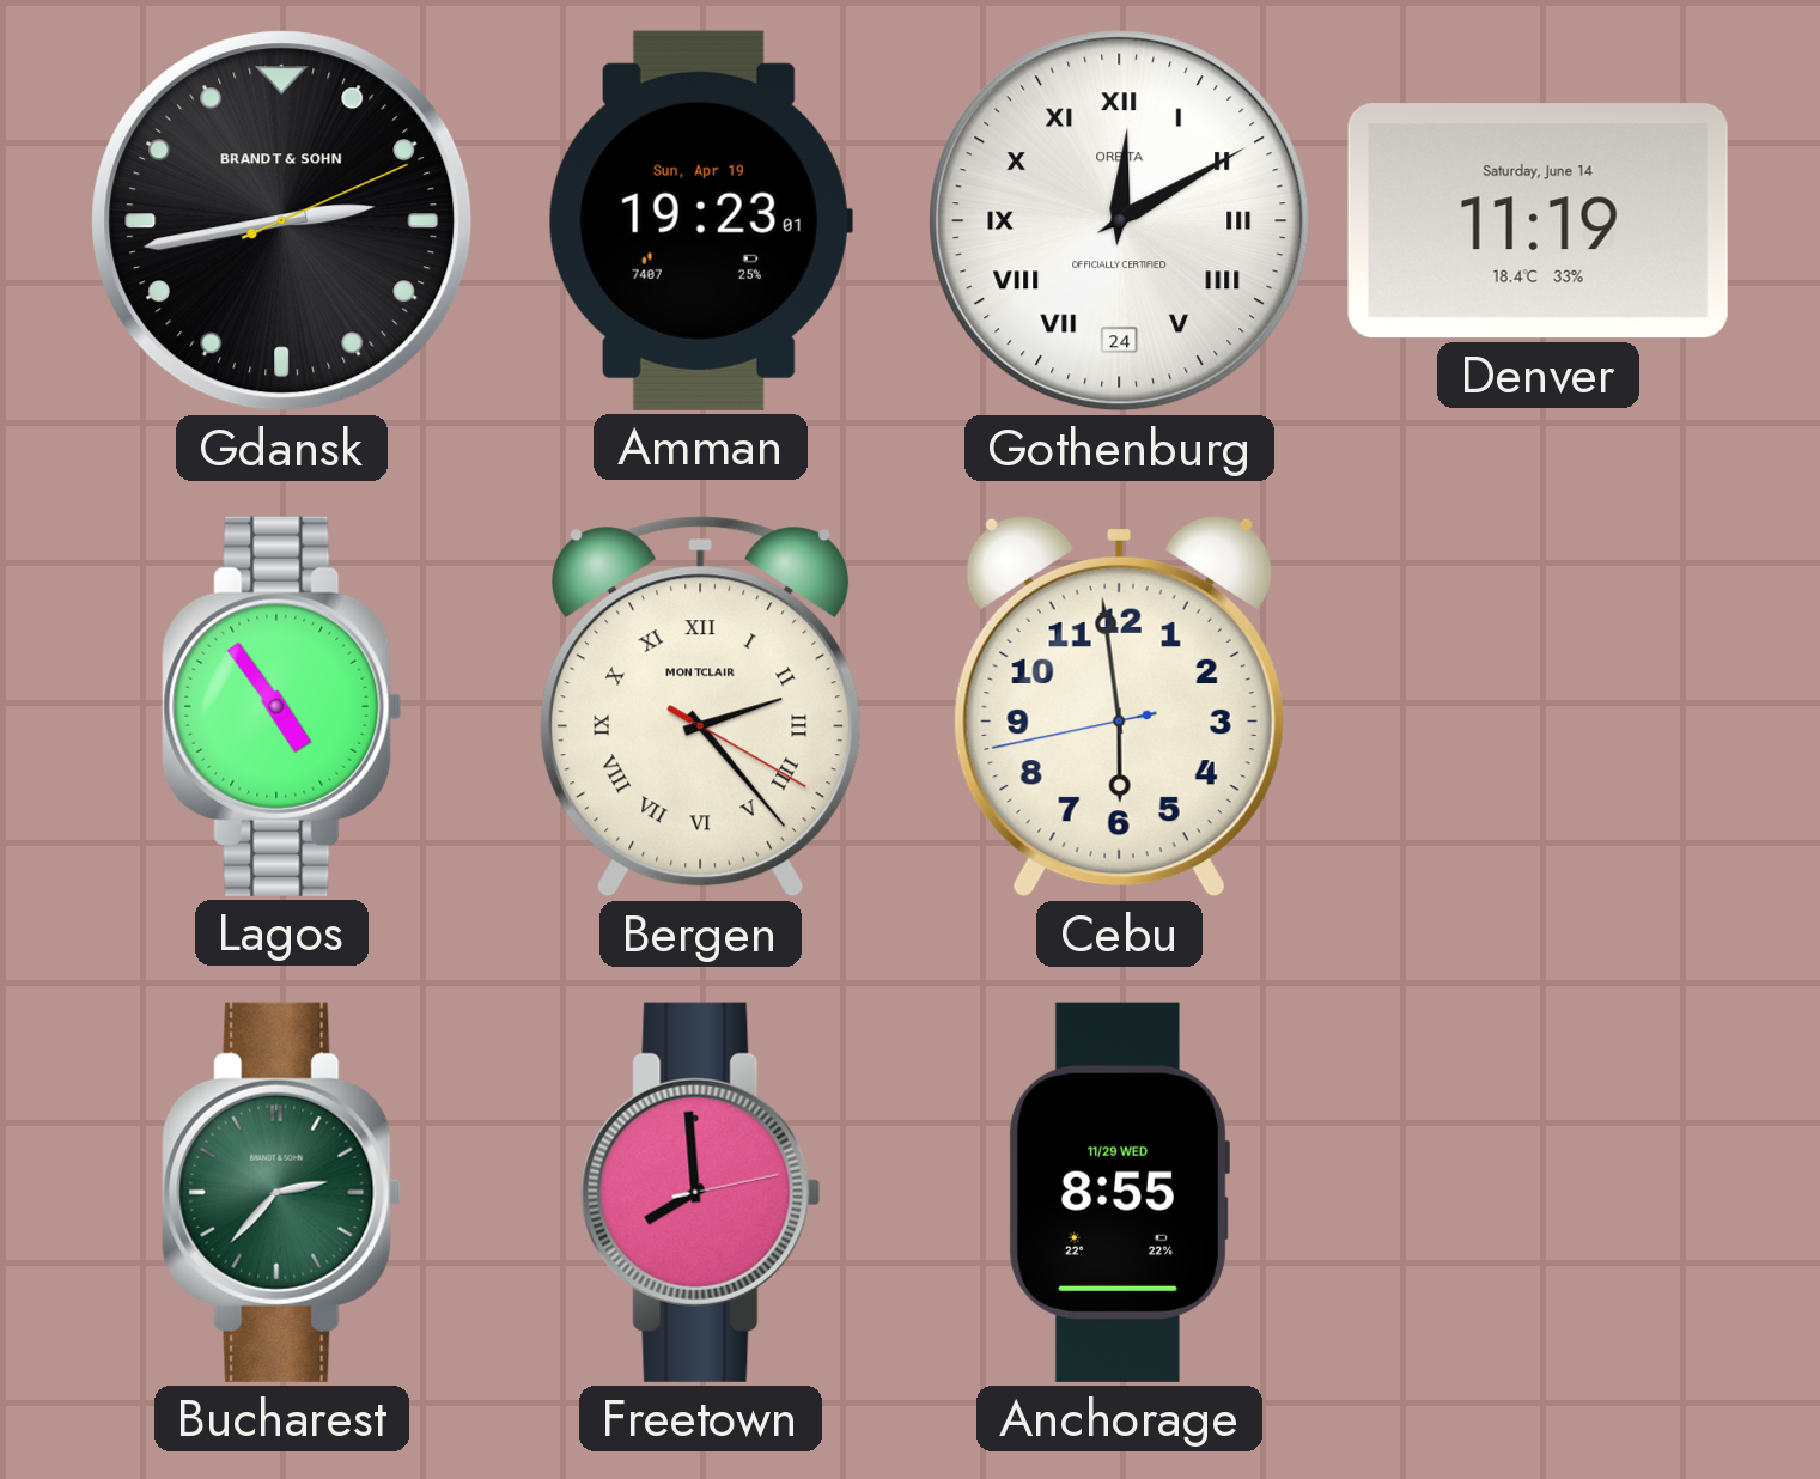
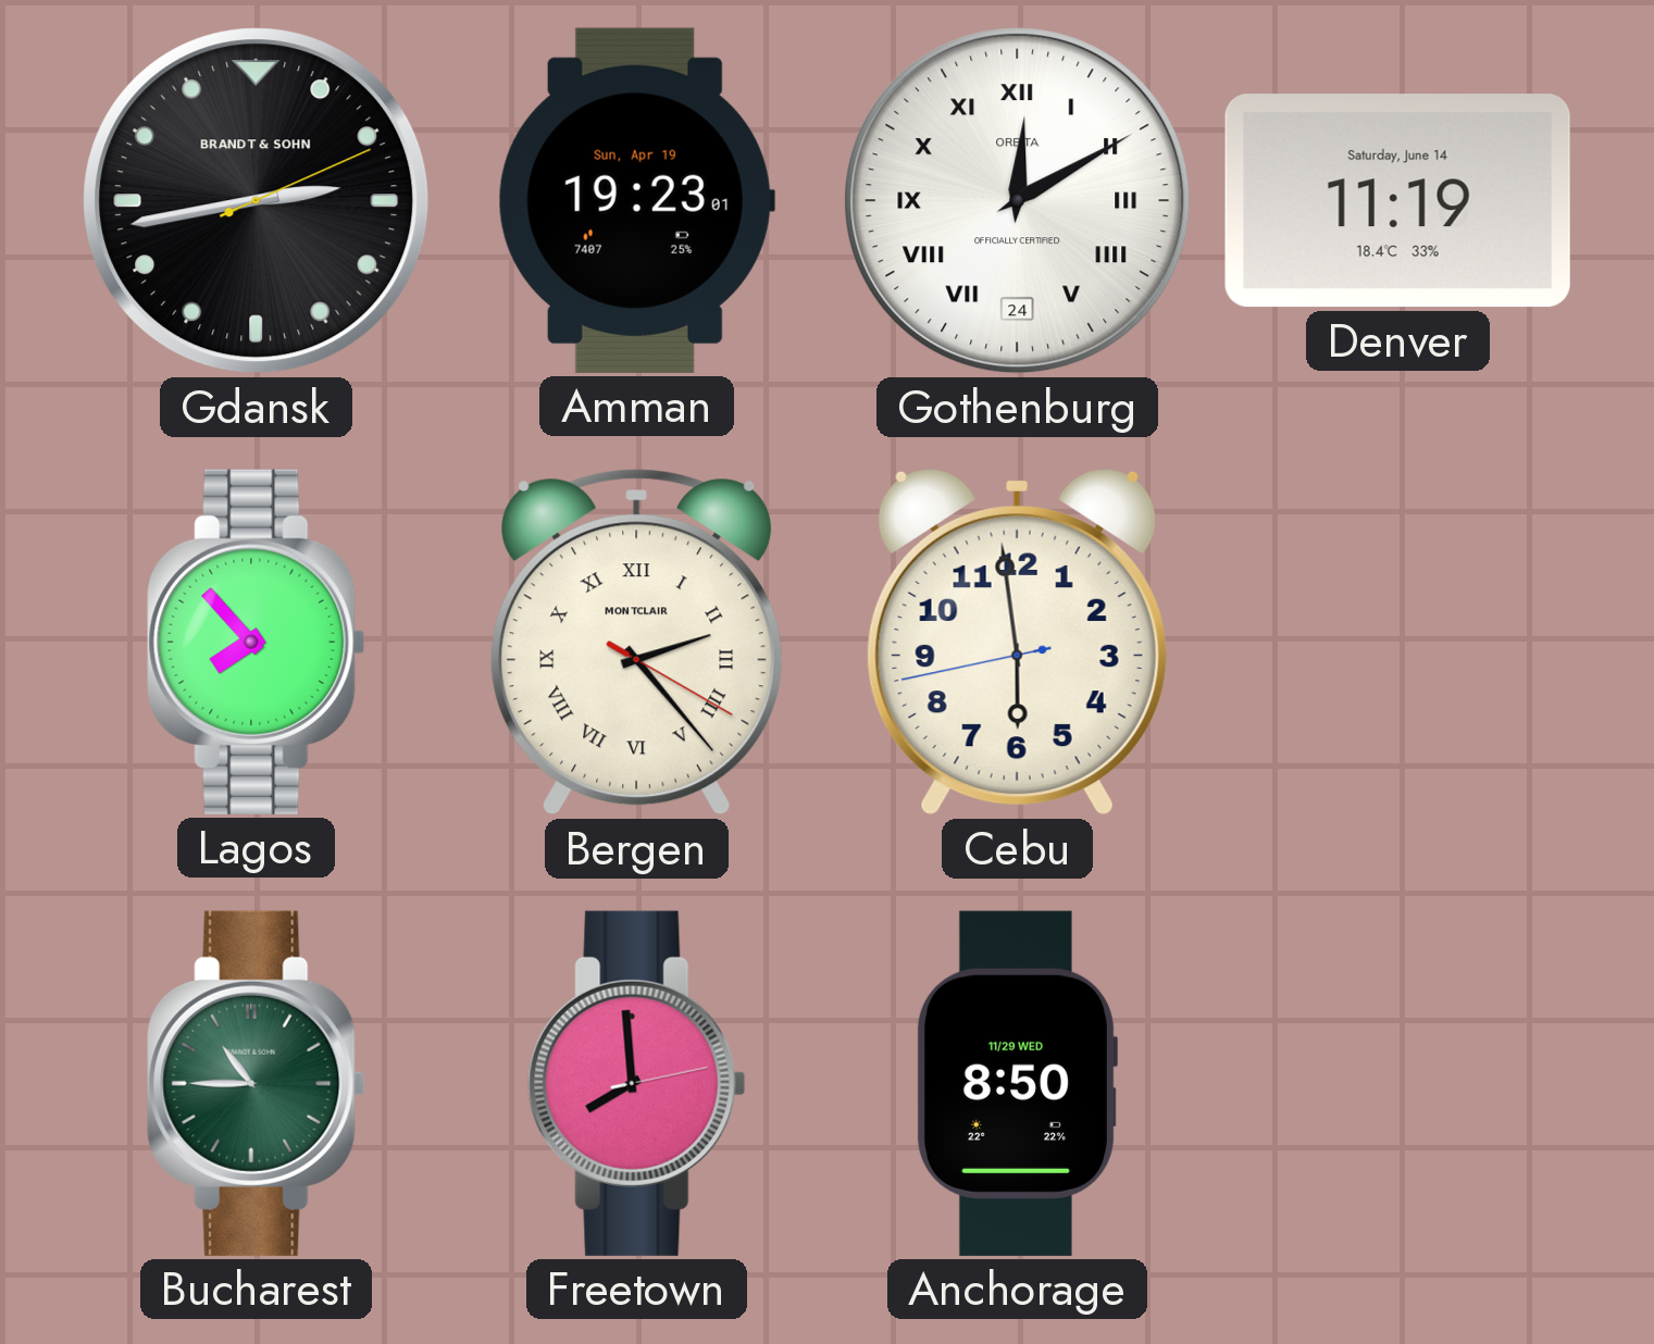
Lagos: 4:54 -> 7:53 (257, 642)
Bucharest: 2:37 -> 10:45 (257, 1083)
Anchorage: 8:55 -> 8:50 (1017, 1083)
